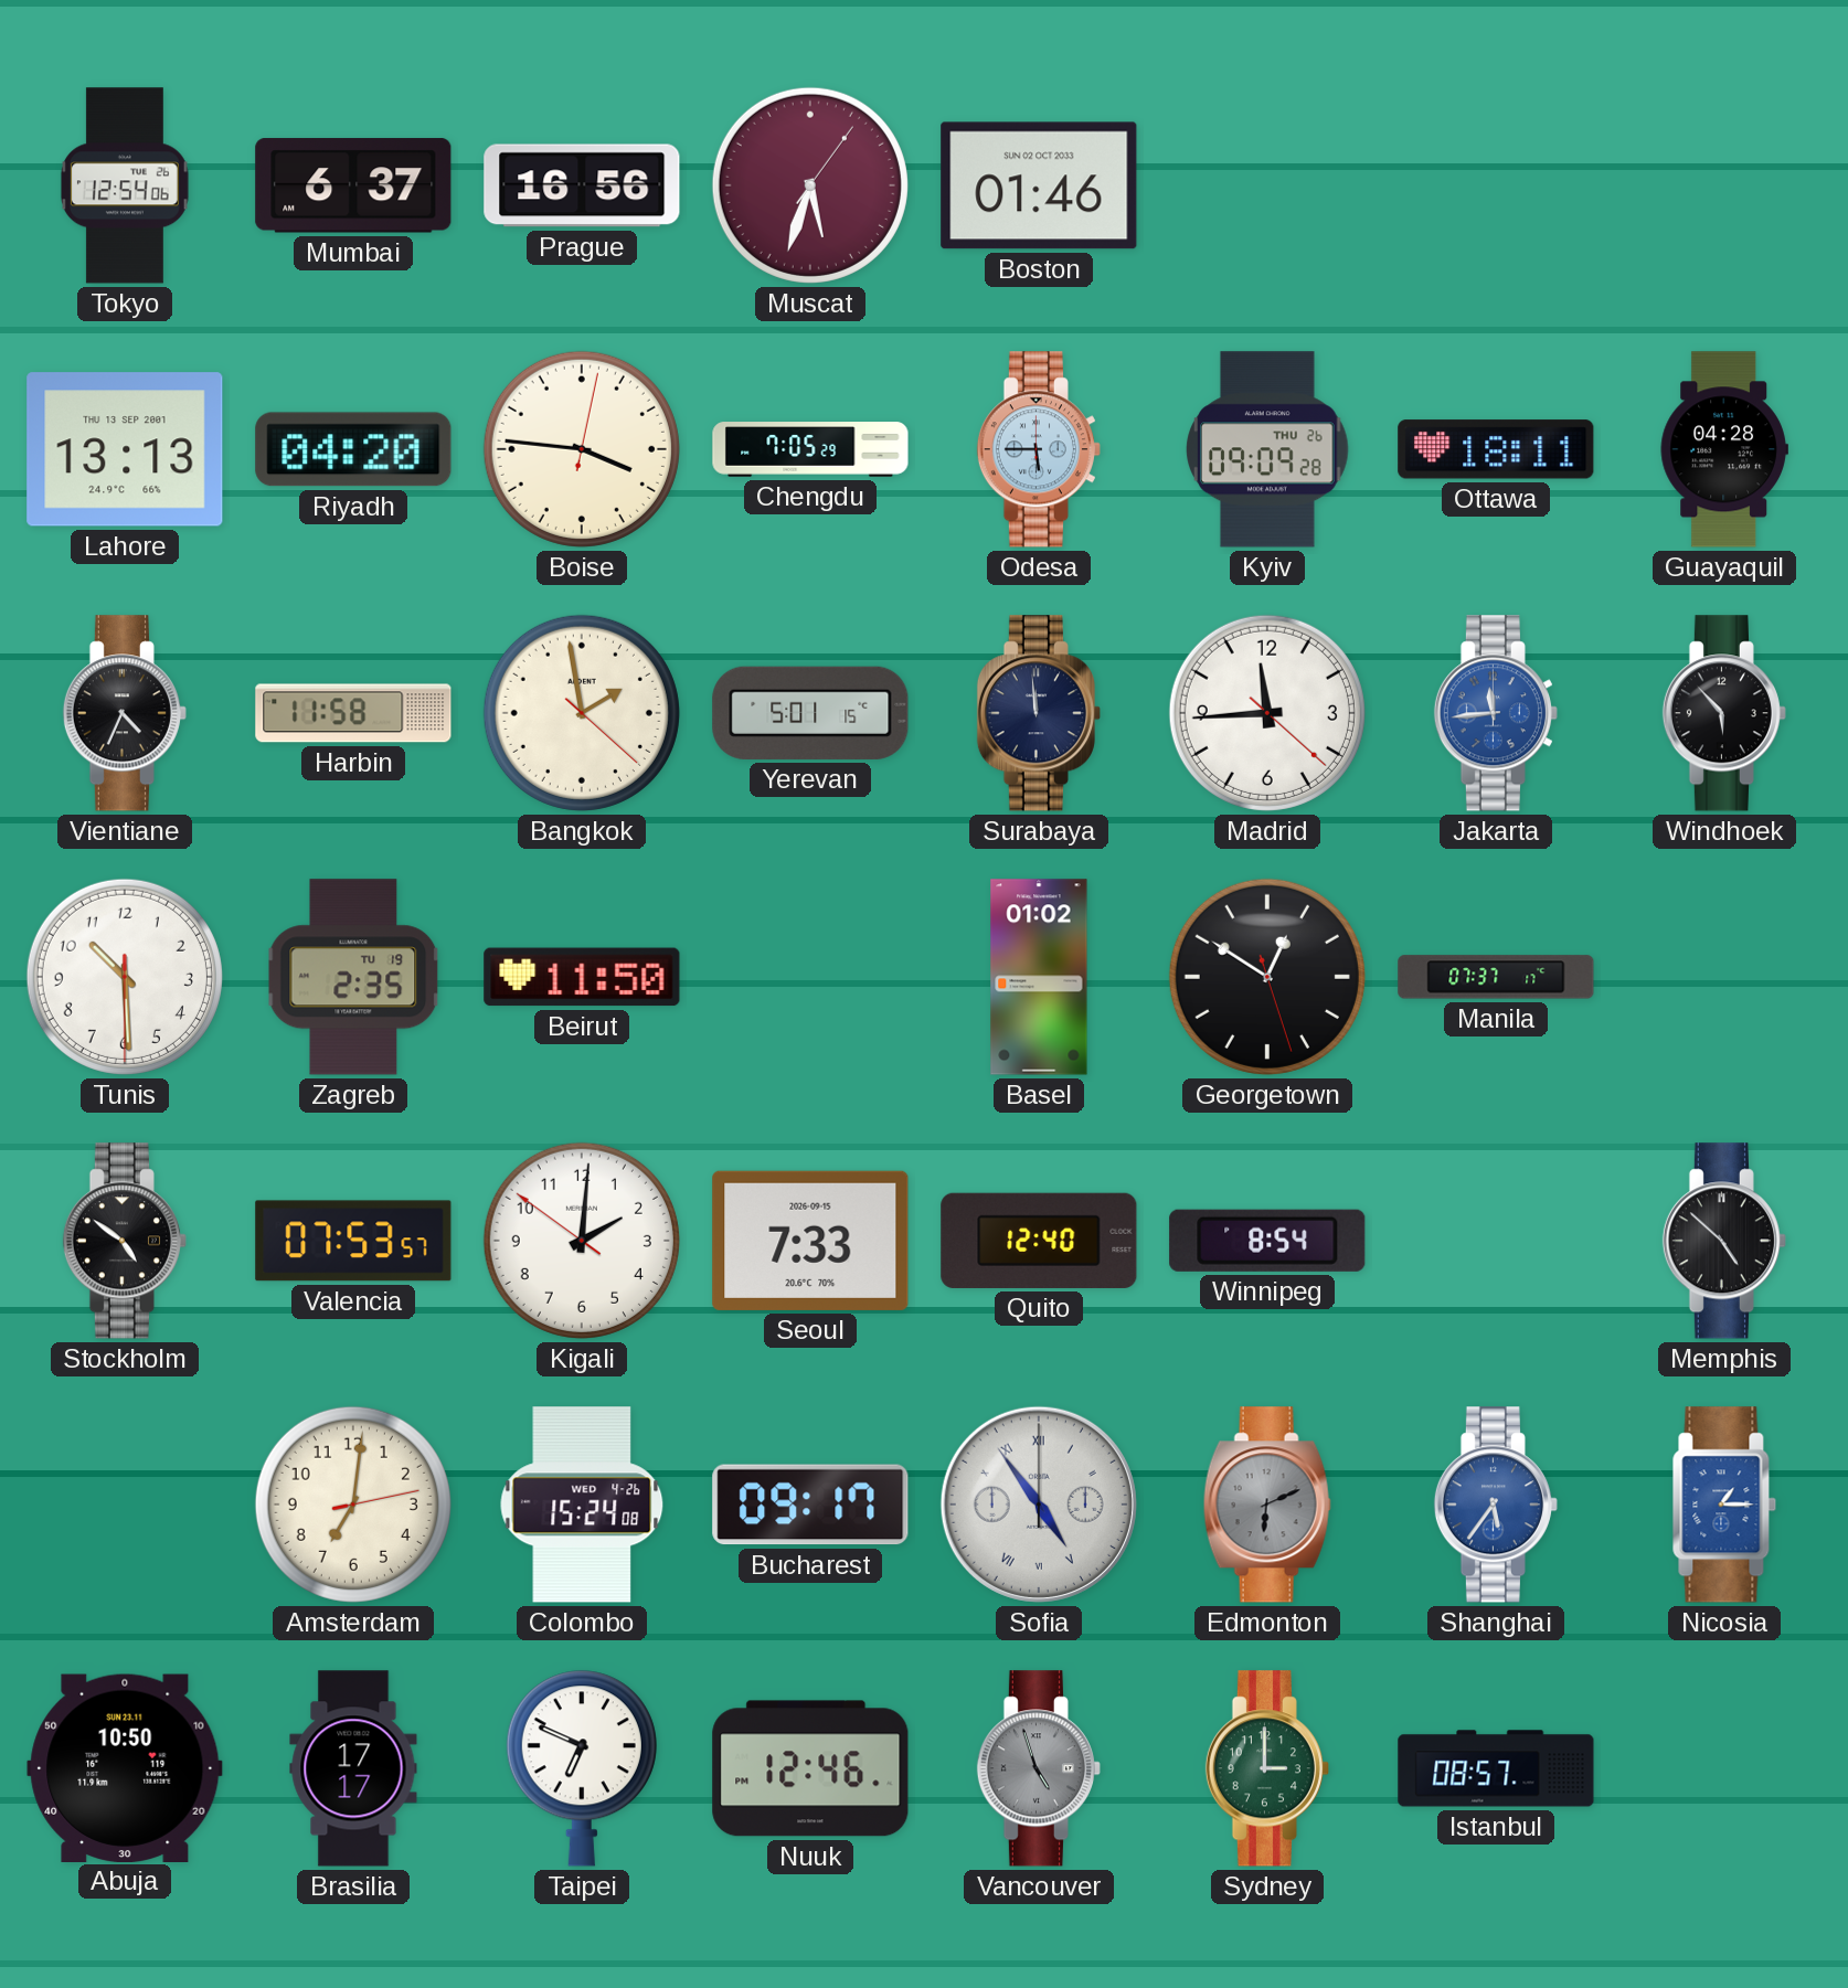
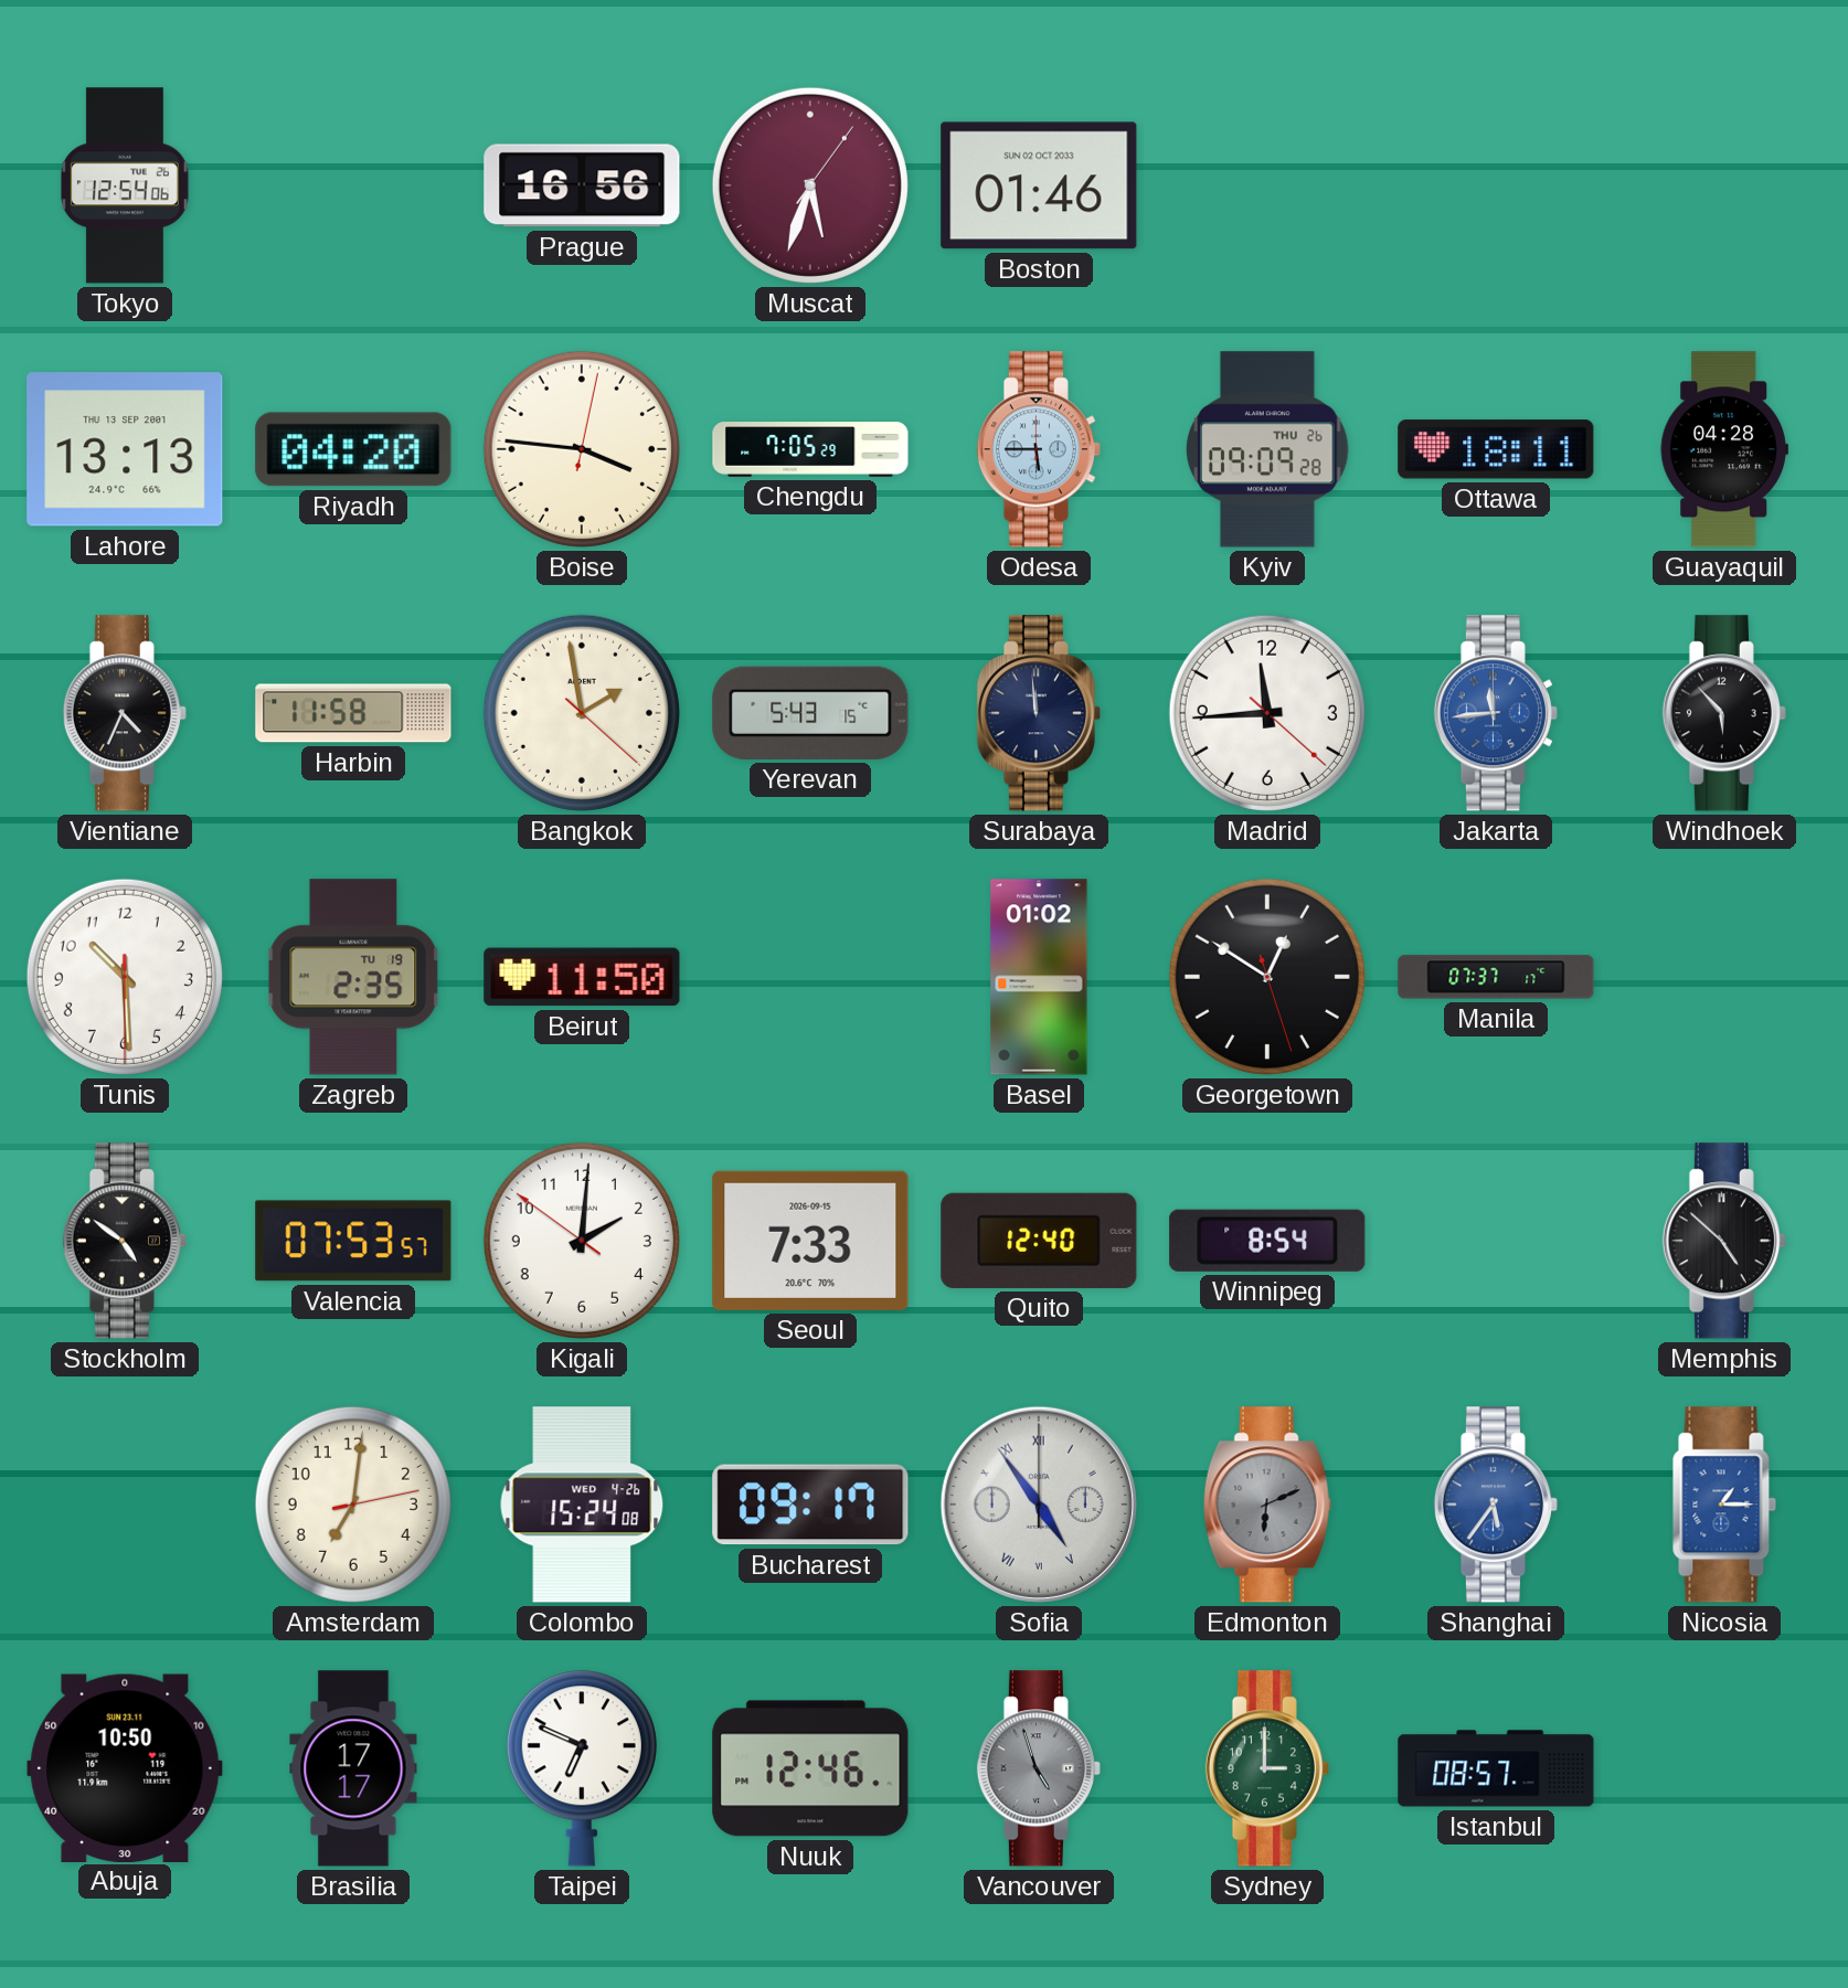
Mumbai: 6:37 -> none (353, 185)
Yerevan: 5:01 -> 5:43 (810, 713)
